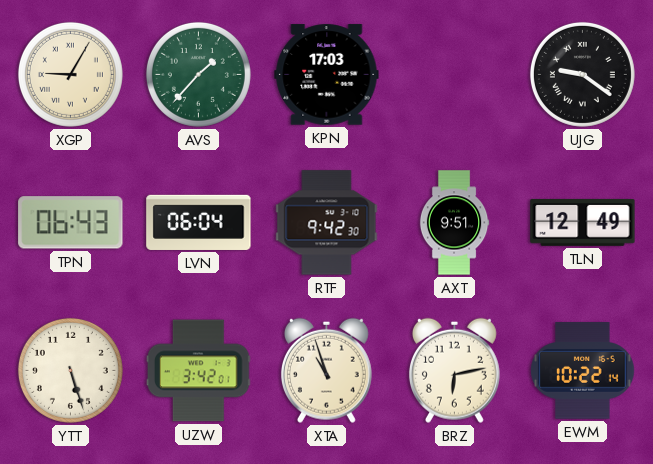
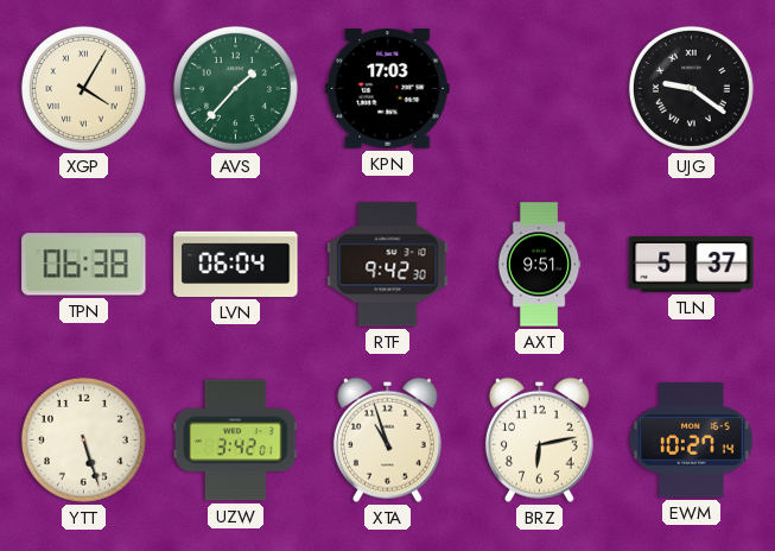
XGP: 9:05 -> 4:05 (83, 88)
TPN: 06:43 -> 06:38 (84, 265)
TLN: 12:49 -> 5:37 (692, 264)
EWM: 10:22 -> 10:27 (692, 441)
